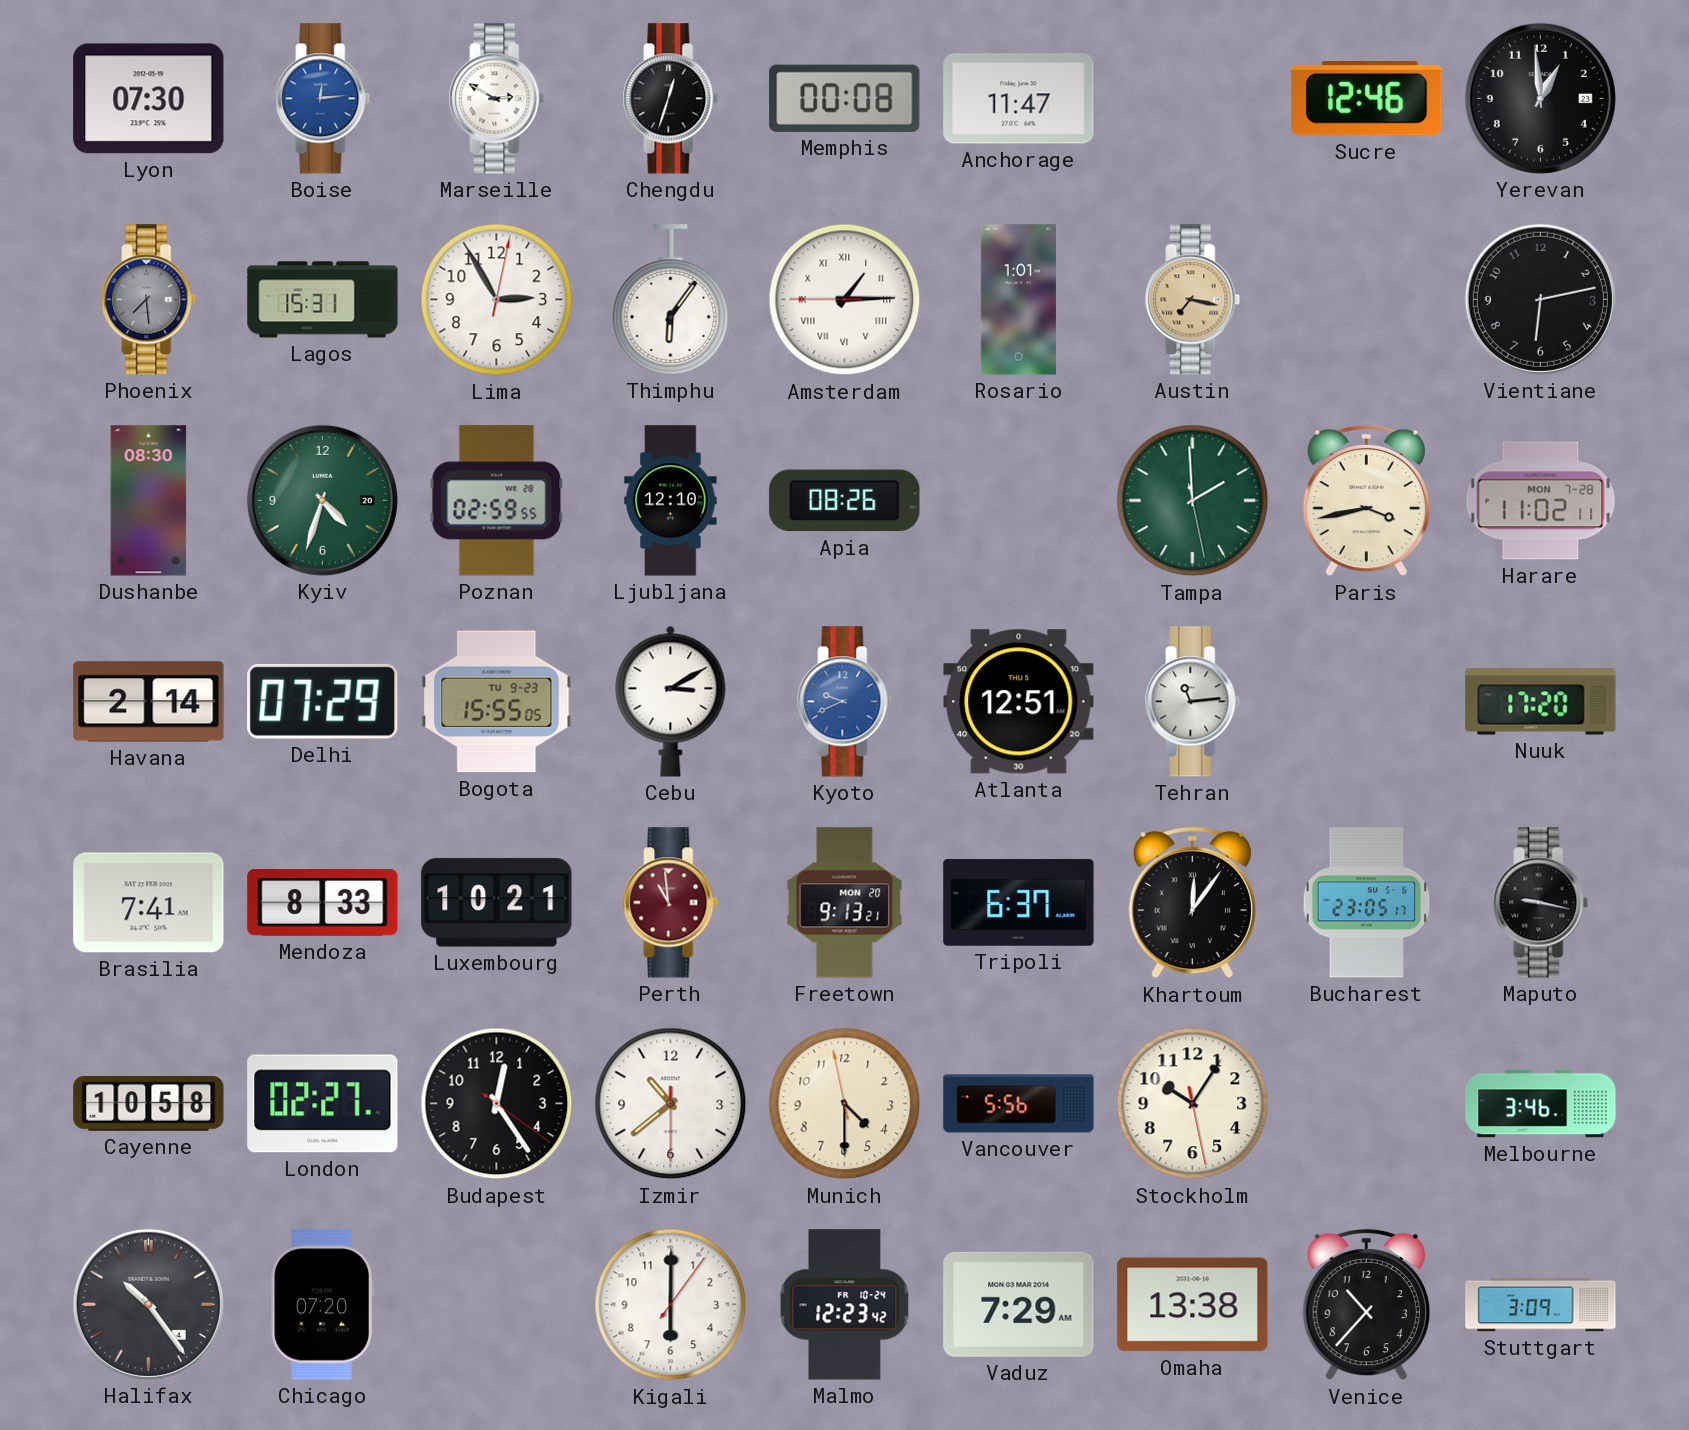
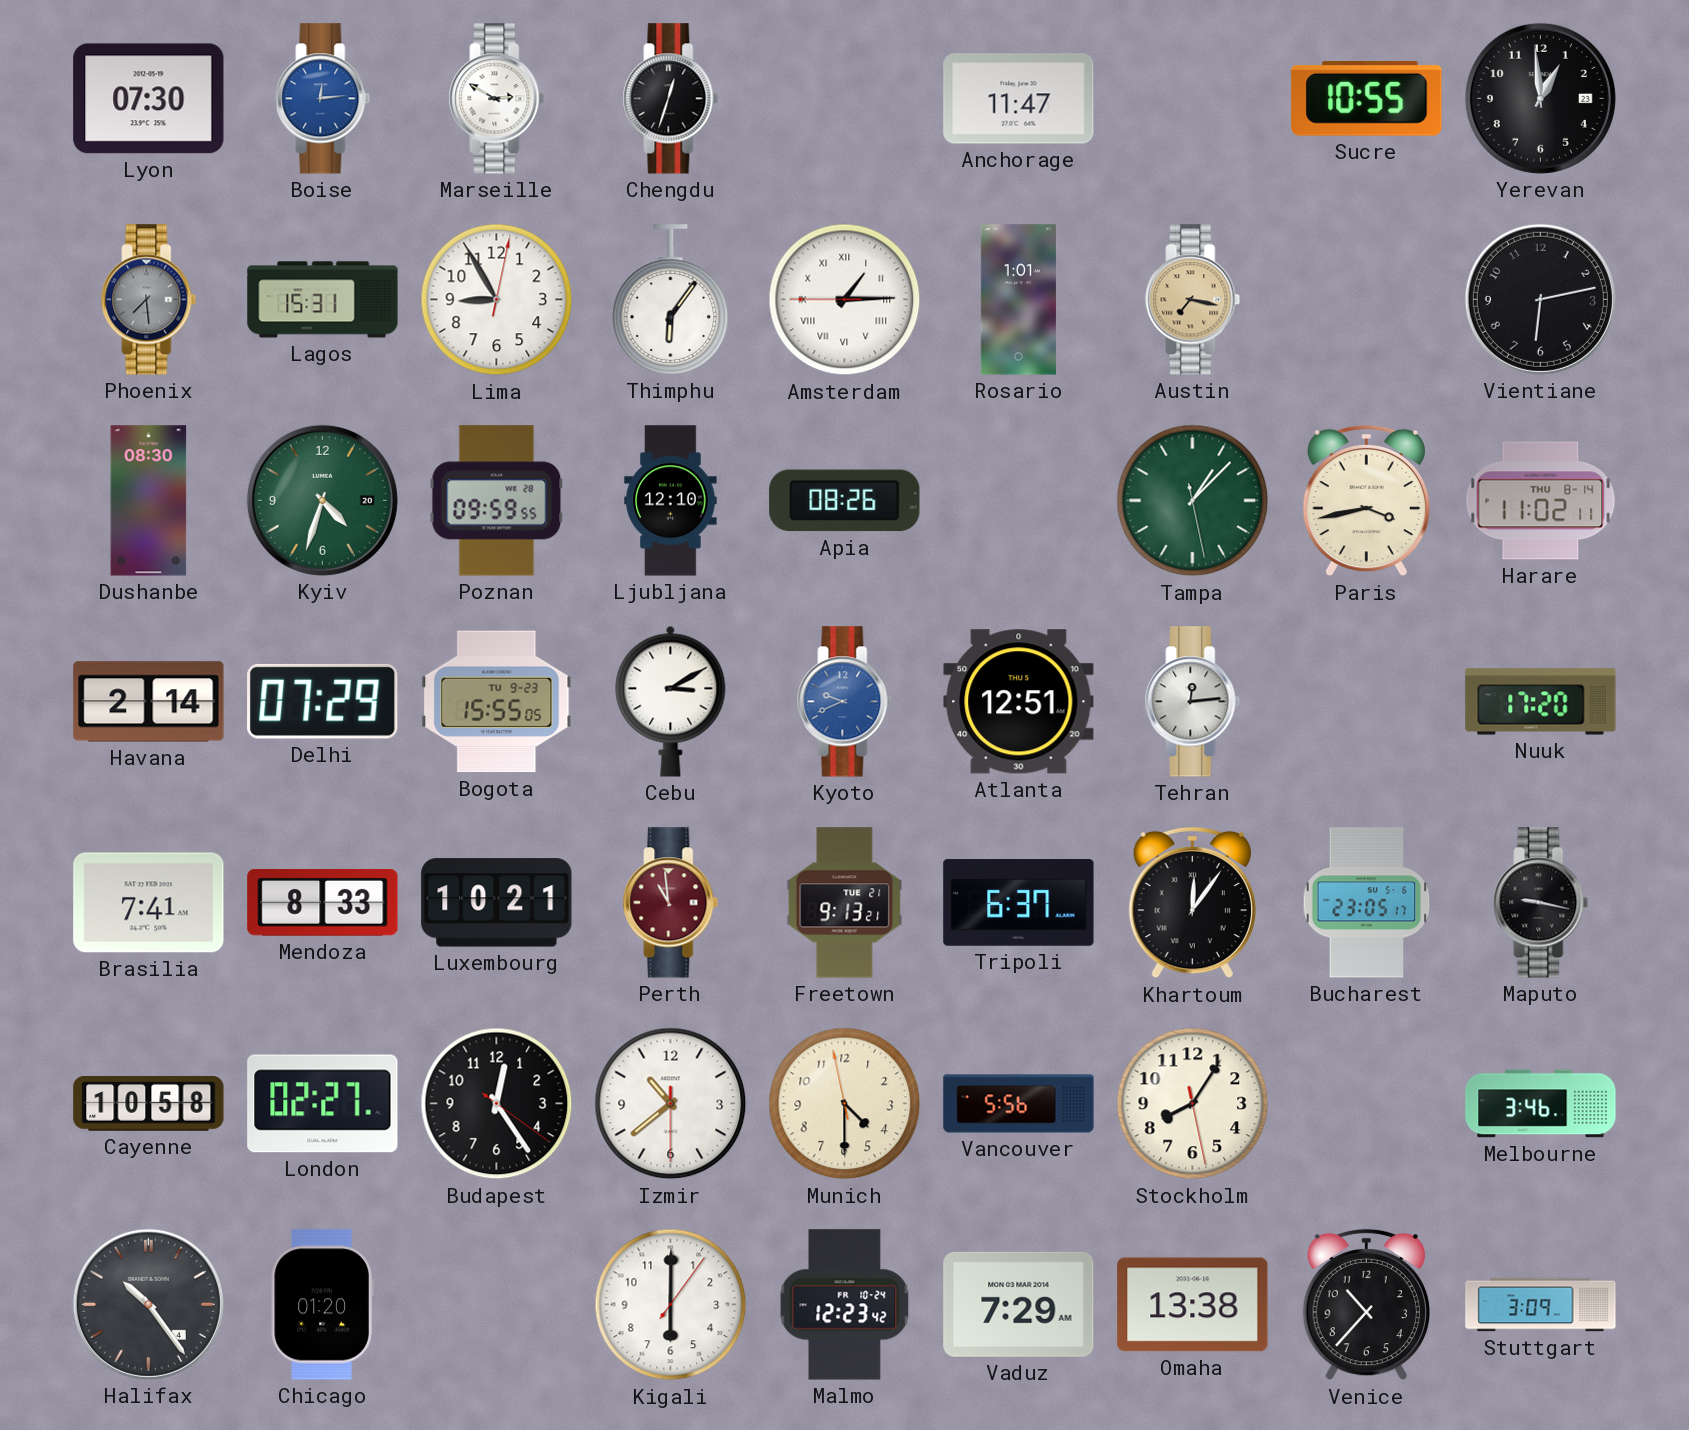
Memphis: 00:08 -> none (845, 98)
Sucre: 12:46 -> 10:55 (1367, 99)
Lima: 2:55 -> 8:55 (497, 300)
Poznan: 02:59 -> 09:59 (497, 501)
Tampa: 1:59 -> 1:07 (1193, 501)
Harare date: MON 7-28 -> THU 8-14 (1541, 501)
Tehran: 11:14 -> 12:14 (1193, 702)
Freetown date: MON 20 -> TUE 21 (845, 903)
Stockholm: 10:05 -> 8:05 (1193, 1104)
Chicago: 07:20 -> 01:20 (322, 1305)
